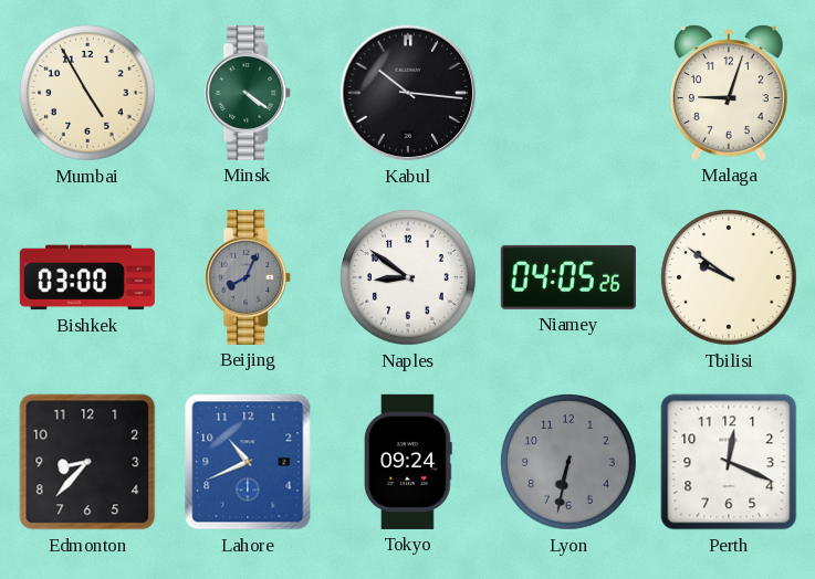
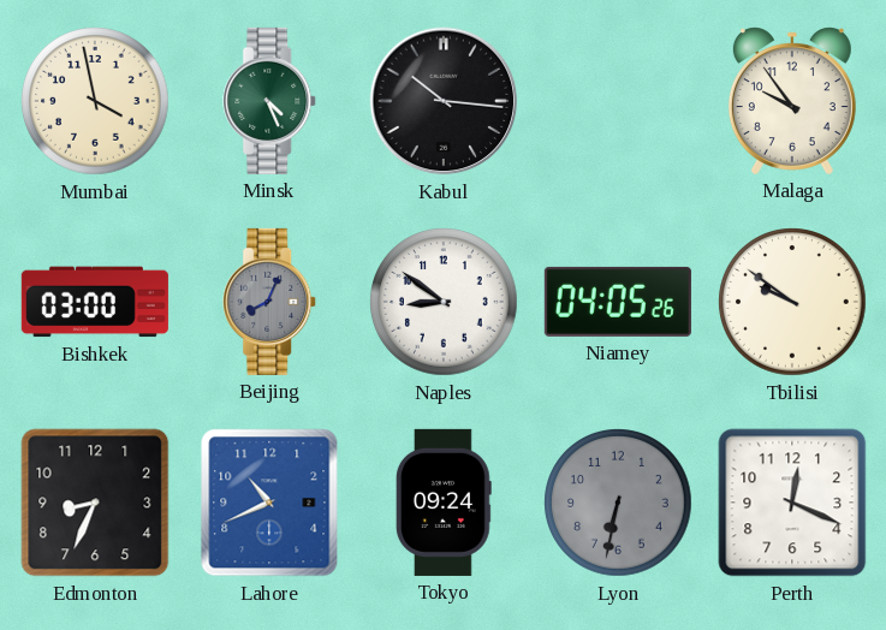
Mumbai: 4:55 -> 3:58 (95, 101)
Minsk: 4:21 -> 4:26 (270, 101)
Malaga: 9:03 -> 9:54 (792, 101)
Edmonton: 8:37 -> 8:34 (95, 503)
